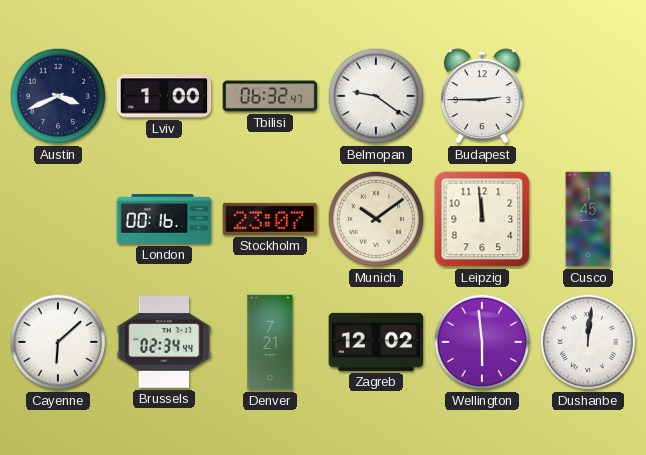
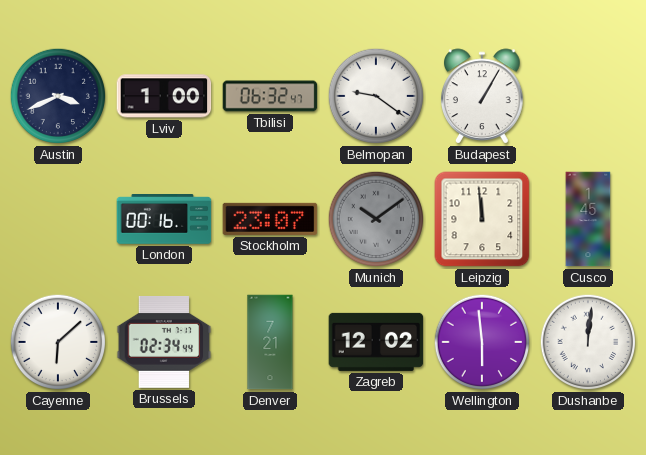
Budapest: 2:45 -> 1:05 (482, 96)
Munich dial: cream -> grey (376, 219)
